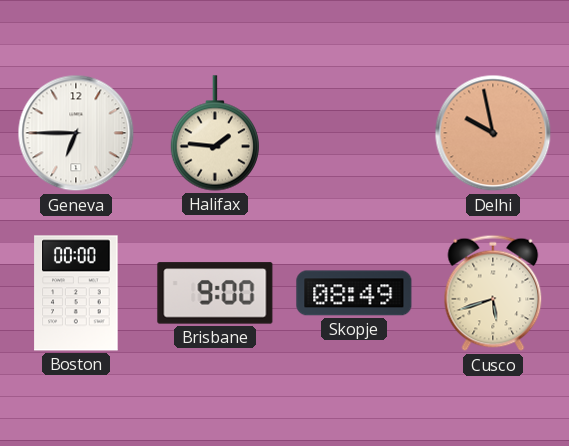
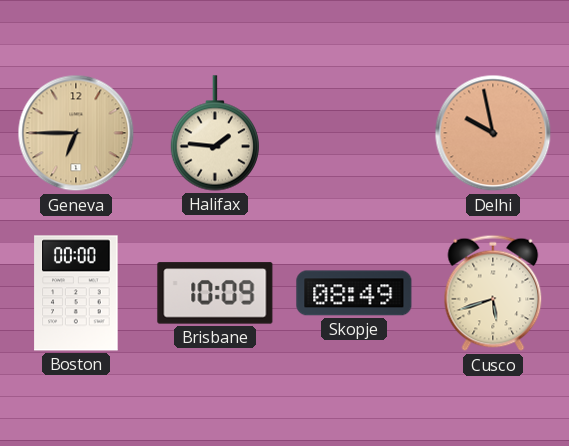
Geneva dial: white -> champagne (76, 133)
Brisbane: 9:00 -> 10:09 (215, 293)
